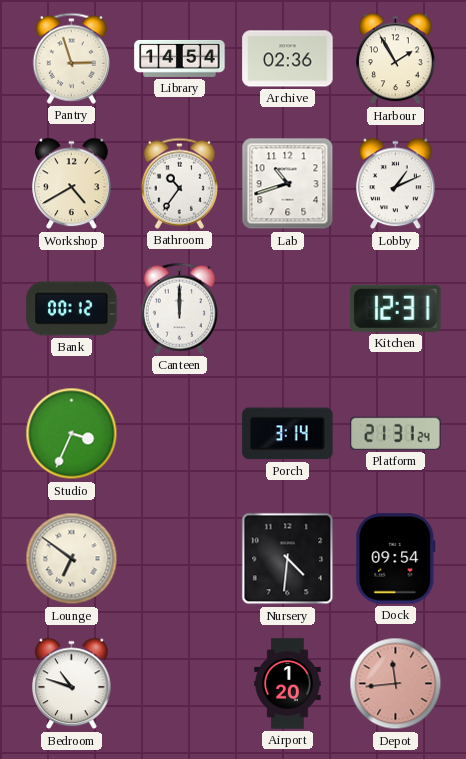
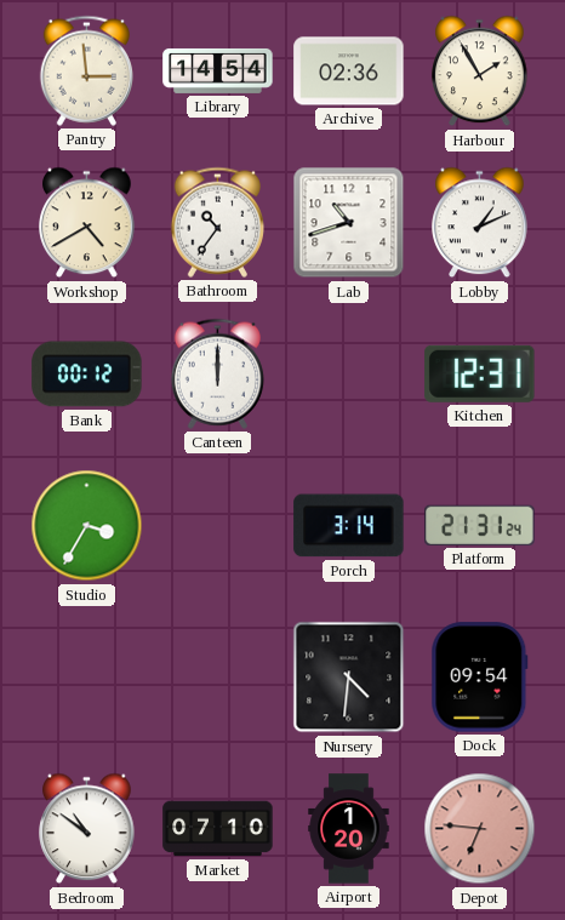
Pantry: 2:57 -> 2:59 (86, 70)
Studio: 3:34 -> 3:35 (87, 526)
Lounge: 6:51 -> none (72, 559)
Bedroom: 10:48 -> 10:51 (87, 829)
Market: none -> 07:10 (218, 829)
Depot: 11:44 -> 6:46 (480, 829)
